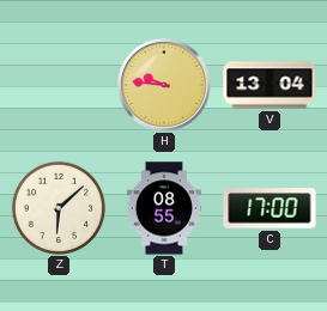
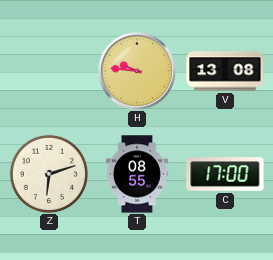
V: 13:04 -> 13:08 (225, 71)
Z: 6:08 -> 6:12 (48, 173)
